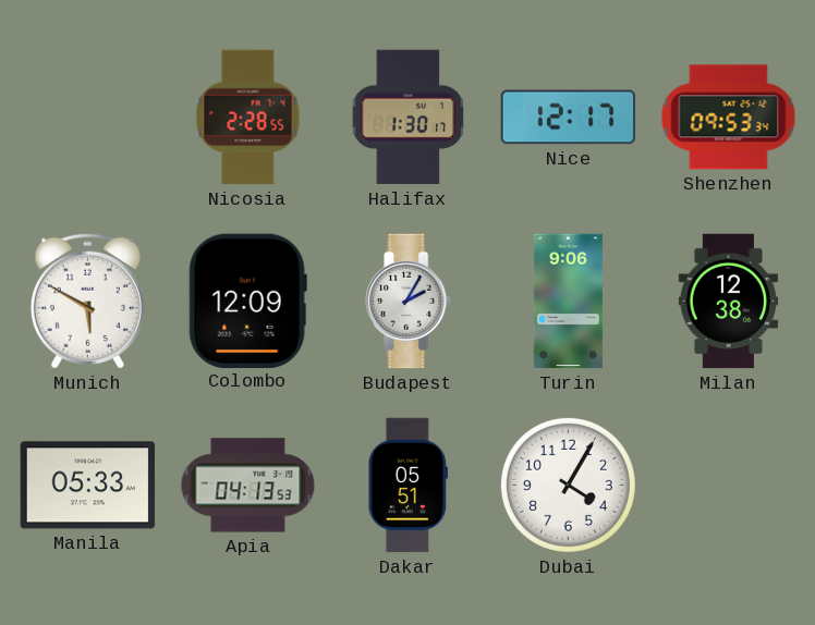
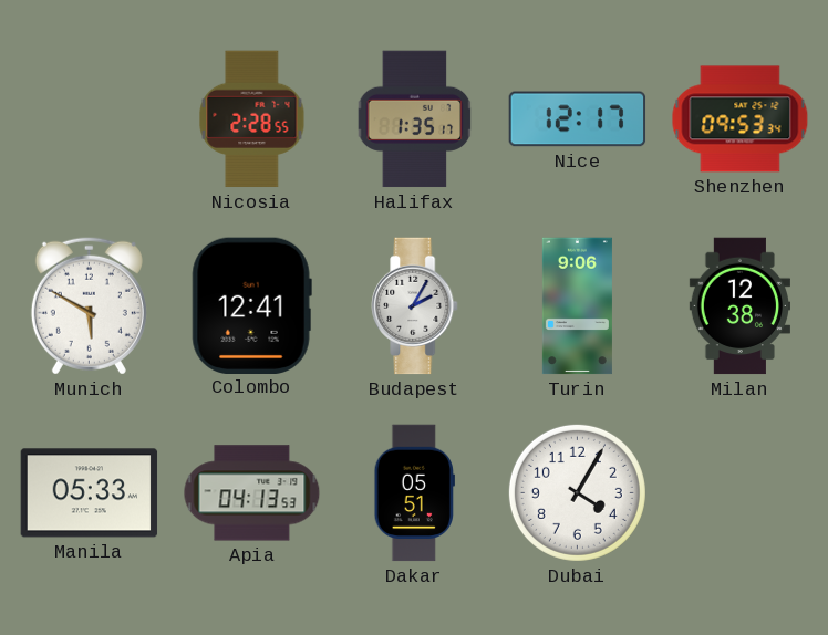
Halifax: 1:30 -> 1:35 (415, 119)
Colombo: 12:09 -> 12:41 (251, 305)
